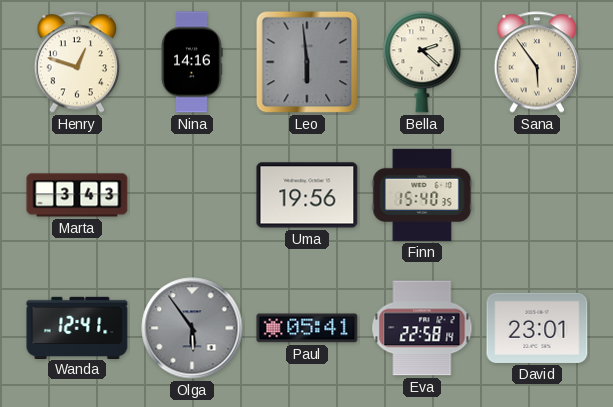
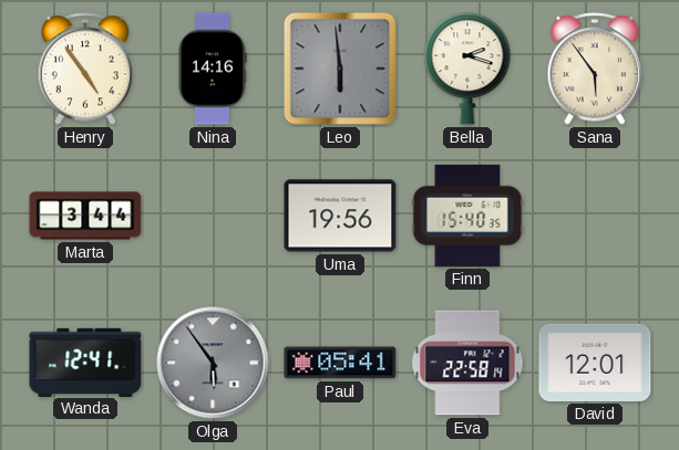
Henry: 12:48 -> 4:54 (85, 69)
Bella: 2:22 -> 2:18 (467, 69)
Marta: 3:43 -> 3:44 (85, 216)
David: 23:01 -> 12:01 (595, 363)
